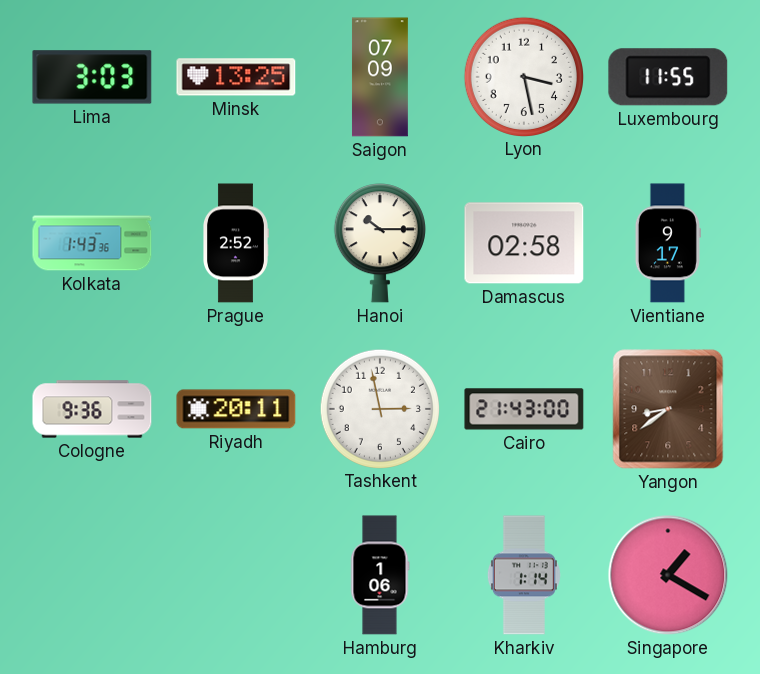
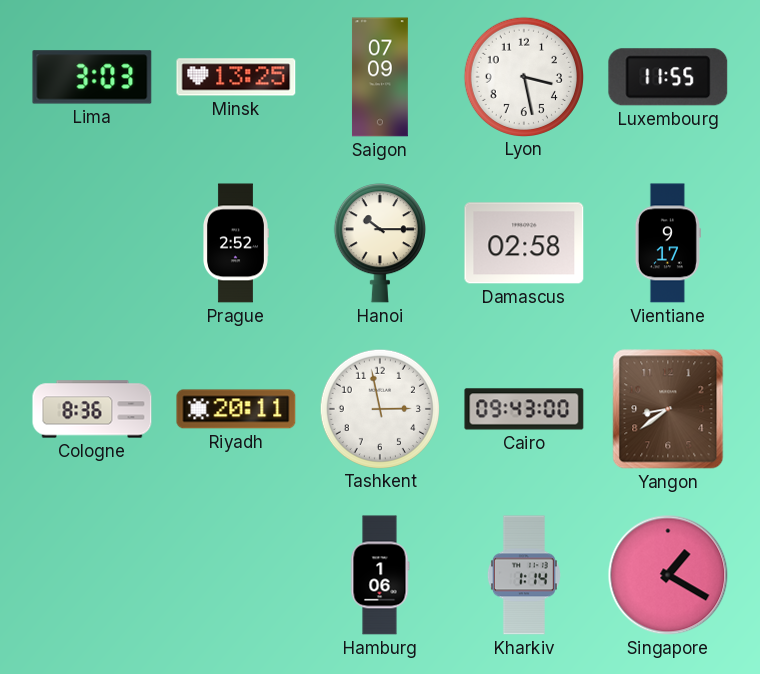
Kolkata: 1:43 -> none (92, 243)
Cologne: 9:36 -> 8:36 (92, 409)
Cairo: 21:43 -> 09:43 (524, 409)
